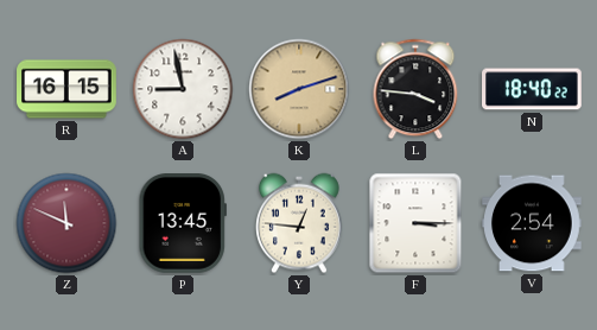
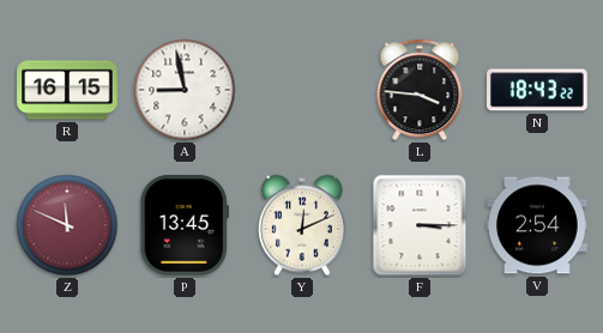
K: 8:12 -> none (299, 89)
N: 18:40 -> 18:43 (538, 90)
Y: 12:46 -> 12:11 (303, 225)
